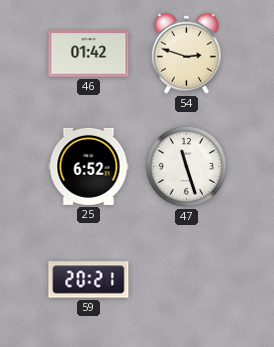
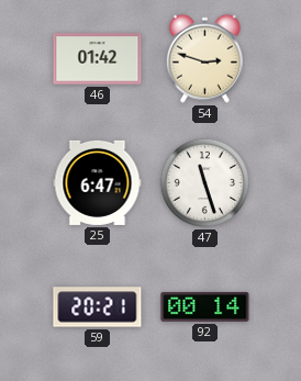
25: 6:52 -> 6:47 (98, 182)
92: none -> 00:14 (205, 306)
